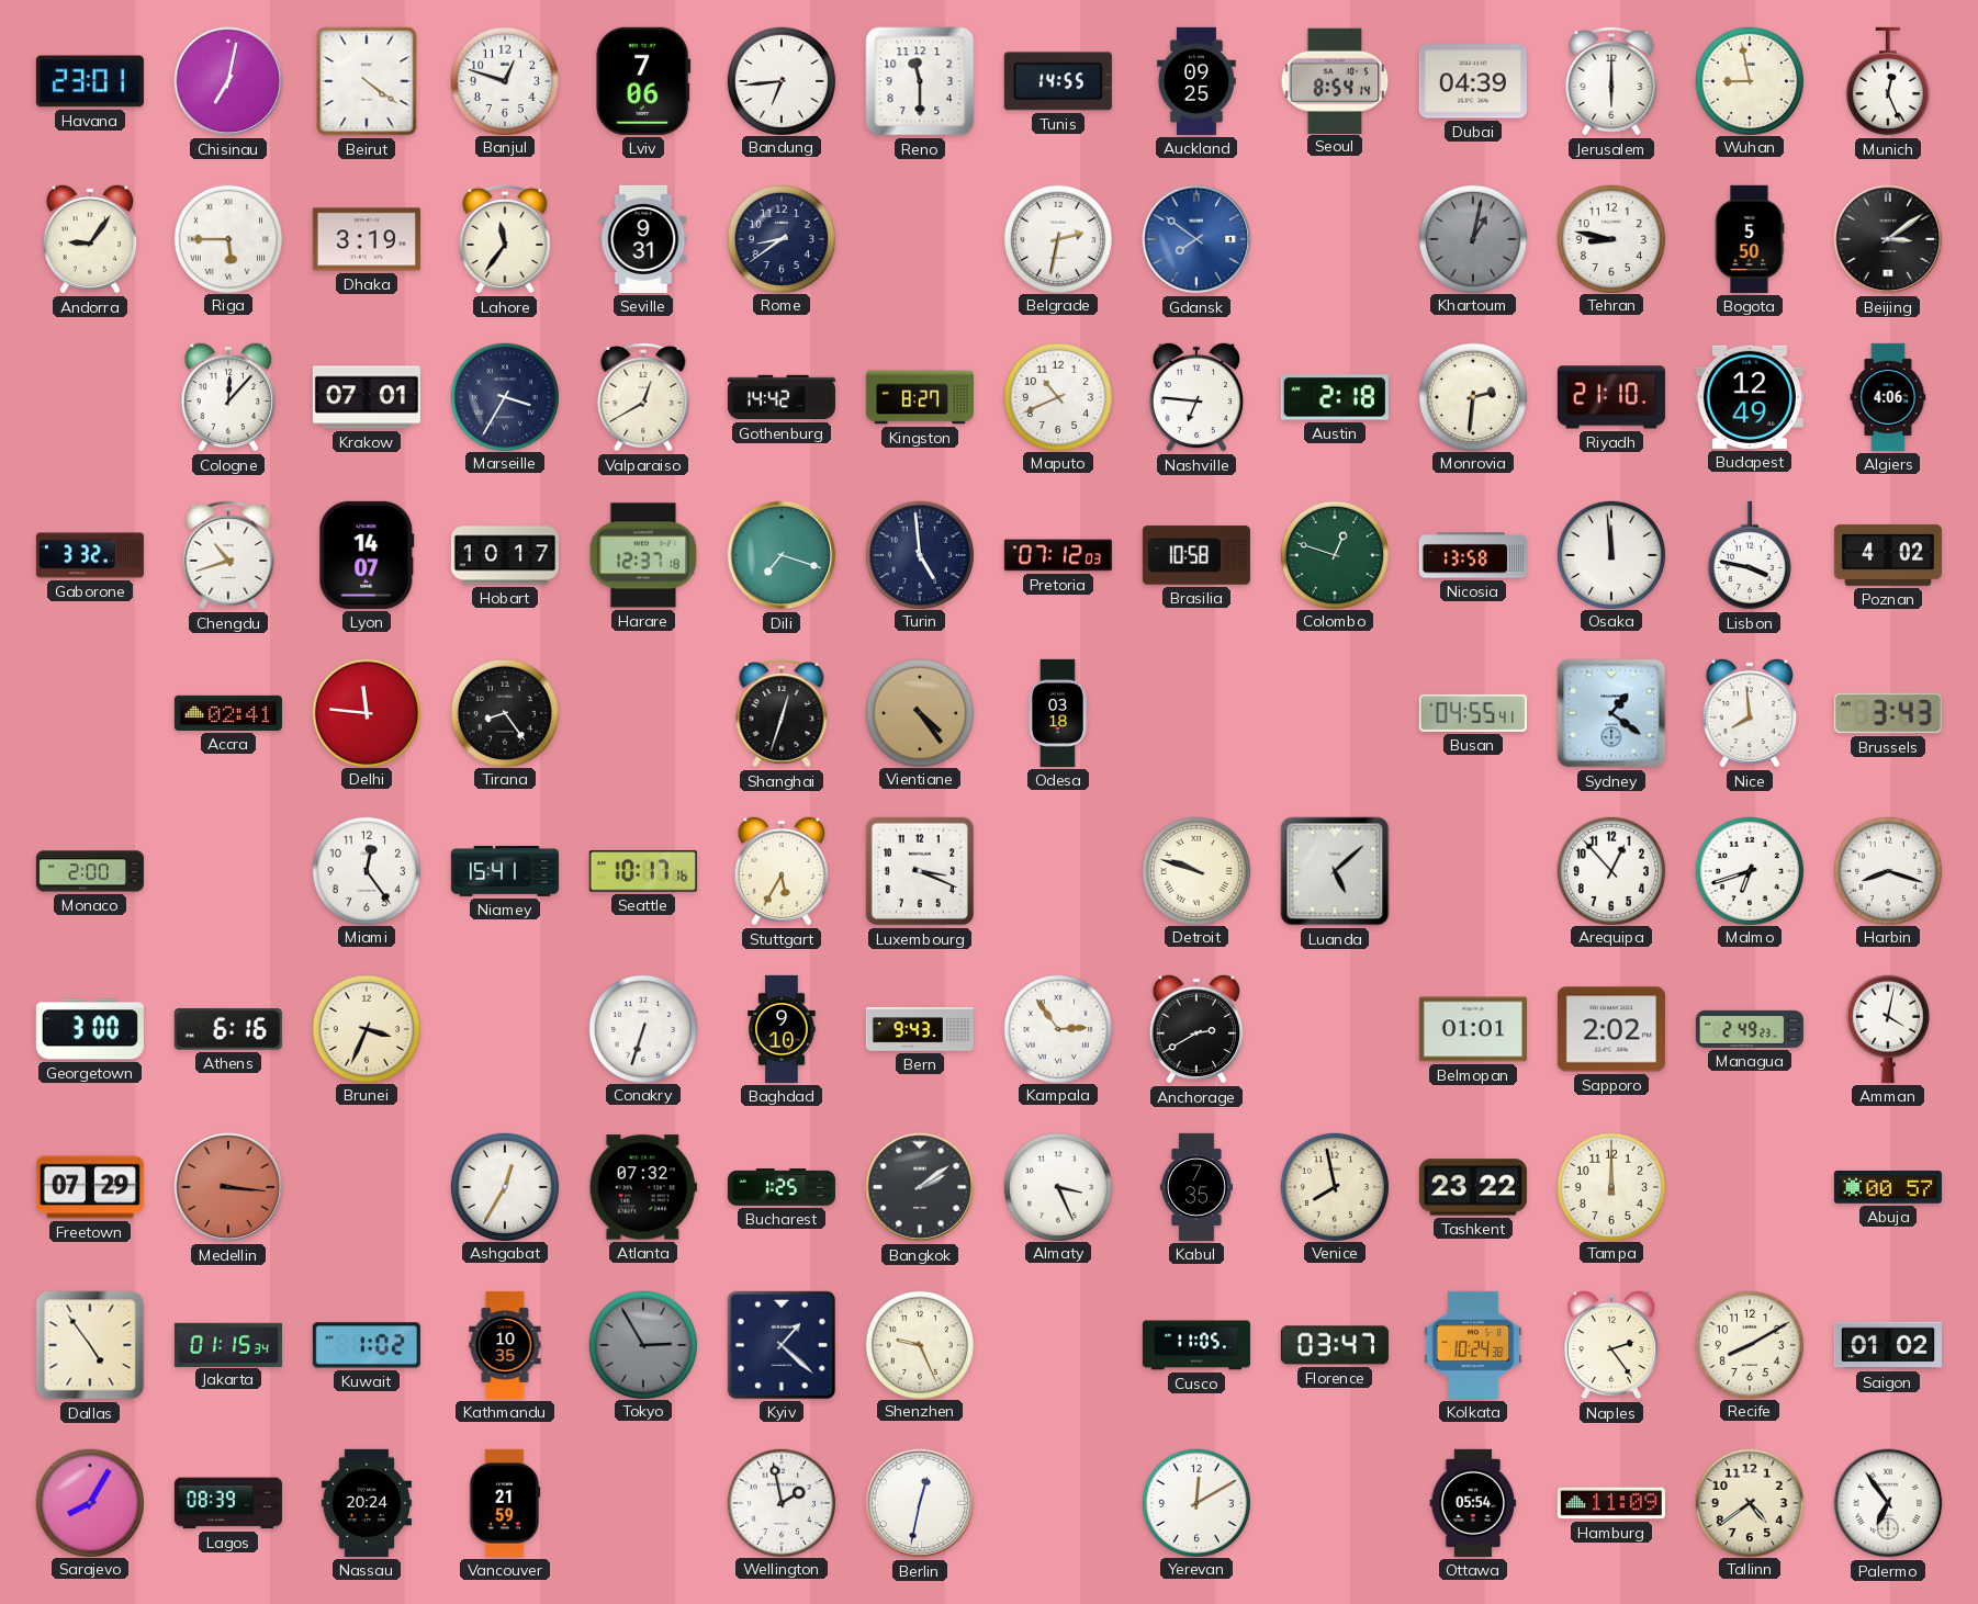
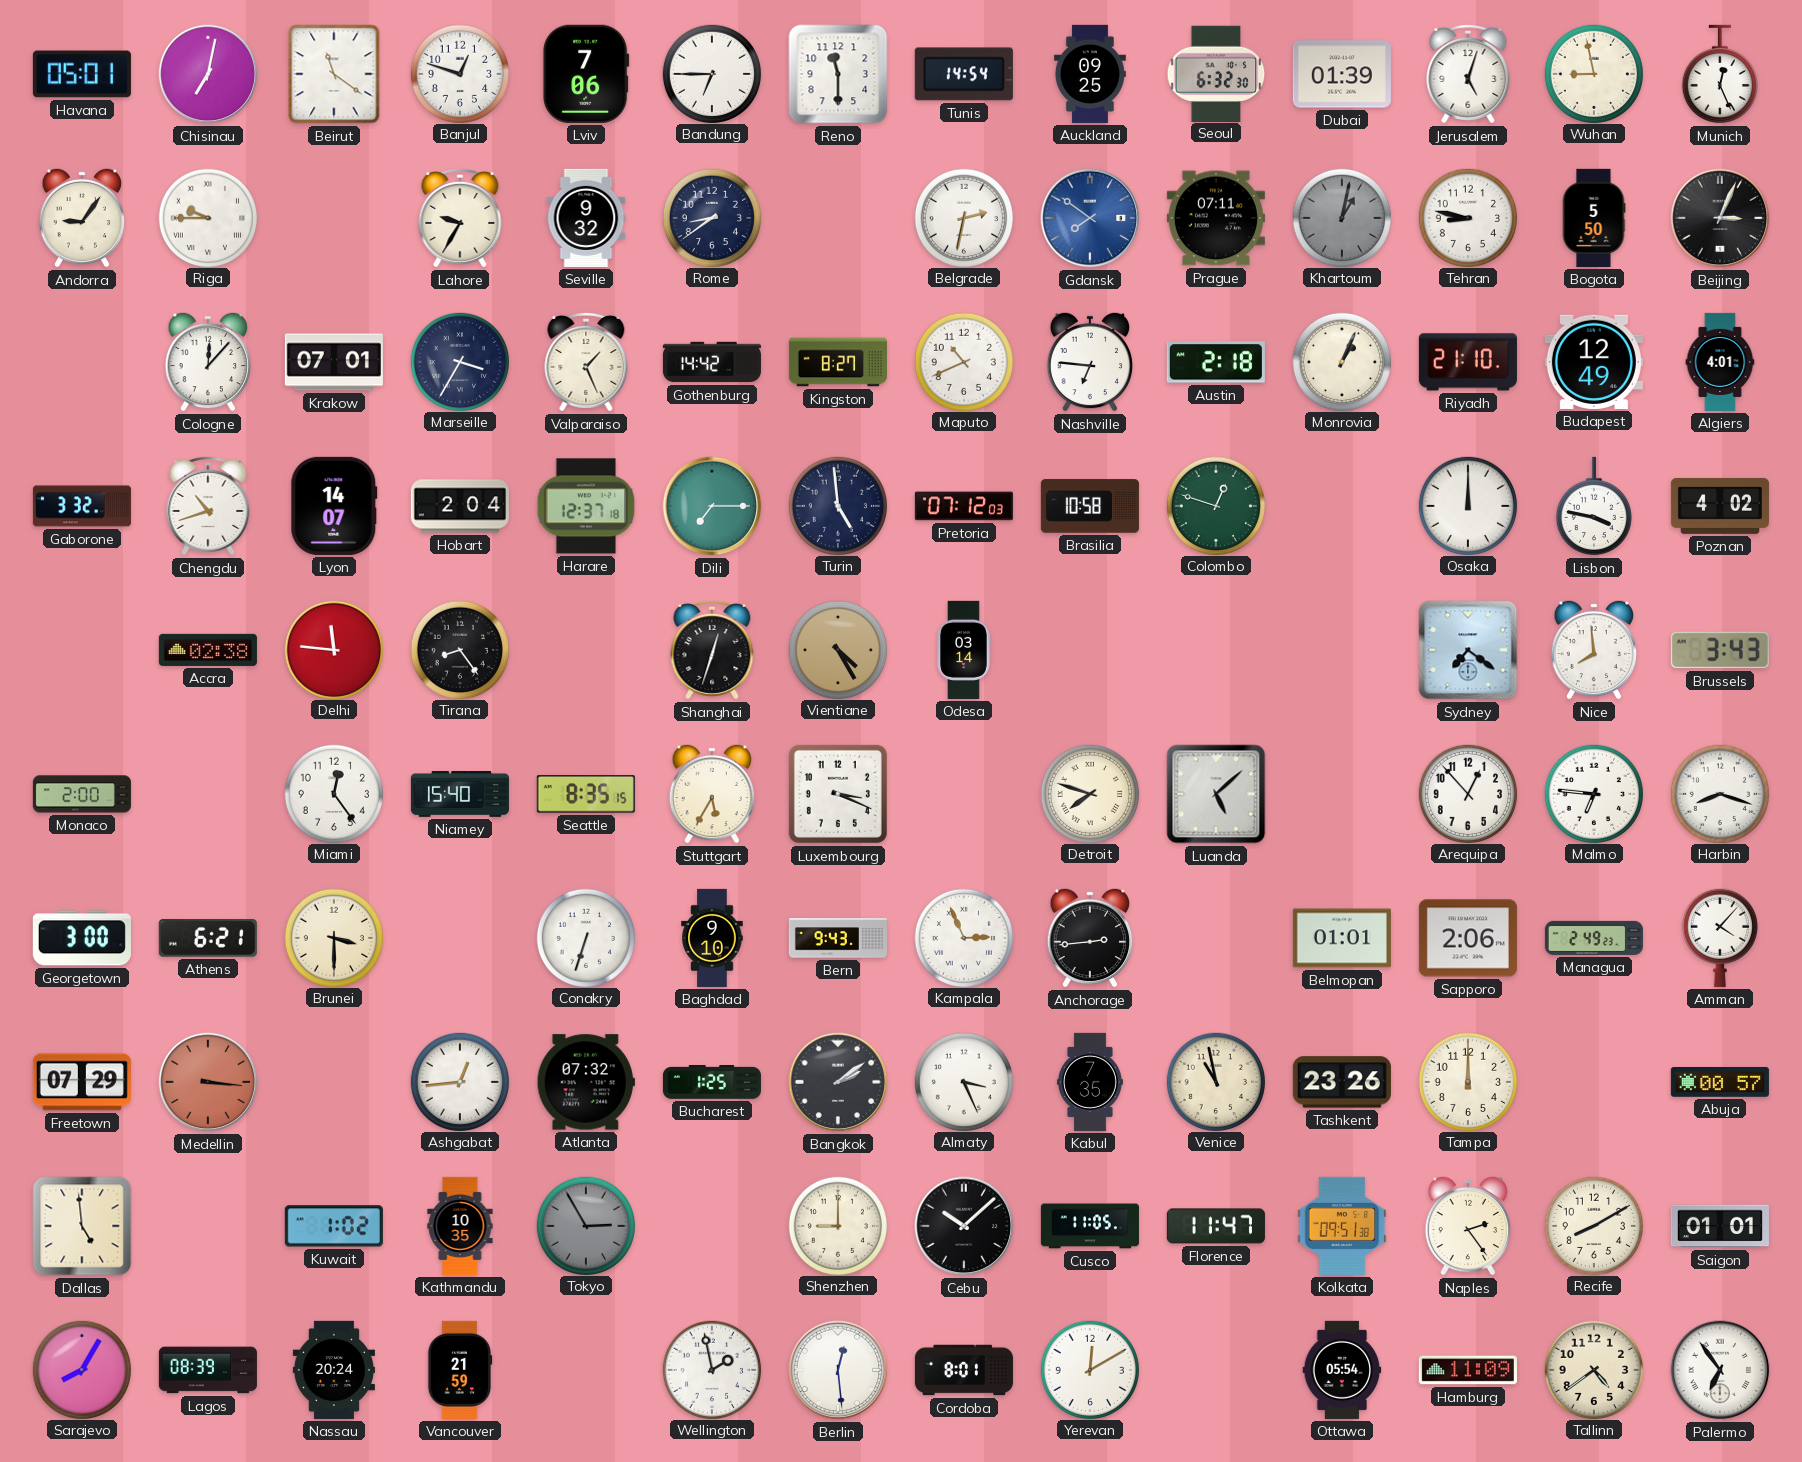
Havana: 23:01 -> 05:01 (82, 74)
Beirut: 4:21 -> 11:21 (334, 74)
Bandung: 6:44 -> 6:45 (711, 73)
Tunis: 14:55 -> 14:54 (964, 74)
Seoul: 8:54 -> 6:32 (1216, 73)
Dubai: 04:39 -> 01:39 (1342, 74)
Jerusalem: 6:00 -> 5:03 (1468, 74)
Riga: 5:45 -> 9:45 (207, 217)
Dhaka: 3:19 -> none (367, 239)
Lahore: 11:36 -> 9:35 (460, 218)
Seville: 9:31 -> 9:32 (586, 218)
Prague: none -> 07:11 (1216, 218)
Beijing: 3:09 -> 3:04 (1720, 218)
Valparaiso: 12:40 -> 1:26 (586, 362)
Monrovia: 2:31 -> 1:04 (1341, 361)
Algiers: 4:06 -> 4:01 (1720, 362)
Hobart: 10:17 -> 2:04 (460, 506)
Dili: 7:18 -> 7:15 (712, 506)
Nicosia: 13:58 -> none (1473, 555)
Osaka: 11:59 -> 12:00 (1467, 505)
Accra: 02:41 -> 02:38 (208, 650)
Vientiane: 4:24 -> 4:25 (837, 649)
Odesa: 03:18 -> 03:14 (964, 650)
Busan: 04:55 -> none (1473, 713)
Sydney: 1:21 -> 7:21 (1468, 650)
Niamey: 15:41 -> 15:40 (460, 795)
Seattle: 10:17 -> 8:35 (586, 795)
Detroit: 9:48 -> 7:48 (1089, 793)
Malmo: 6:42 -> 6:46 (1593, 793)
Athens: 6:16 -> 6:21 (208, 939)
Brunei: 3:34 -> 3:30 (333, 937)
Kampala: 2:54 -> 2:56 (963, 937)
Anchorage: 2:40 -> 2:44 (1090, 938)
Sapporo: 2:02 -> 2:06 (1468, 938)
Amman: 4:02 -> 4:07 (1720, 938)
Ashgabat: 12:35 -> 12:44 (459, 1081)
Venice: 7:58 -> 10:58 (1215, 1081)
Tashkent: 23:22 -> 23:26 (1342, 1082)
Dallas: 4:54 -> 4:59 (82, 1226)
Jakarta: 01:15 -> none (228, 1344)
Kyiv: 1:22 -> none (782, 1345)
Shenzhen: 9:26 -> 9:00 (837, 1225)
Cebu: none -> 10:08 (964, 1226)
Florence: 03:47 -> 11:47 (1216, 1226)
Kolkata: 10:24 -> 09:51 (1342, 1226)
Saigon: 01:02 -> 01:01 (1720, 1226)
Berlin: 12:32 -> 12:29 (838, 1370)
Cordoba: none -> 8:01 (964, 1370)
